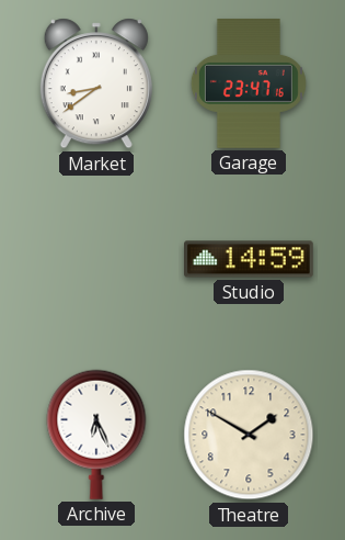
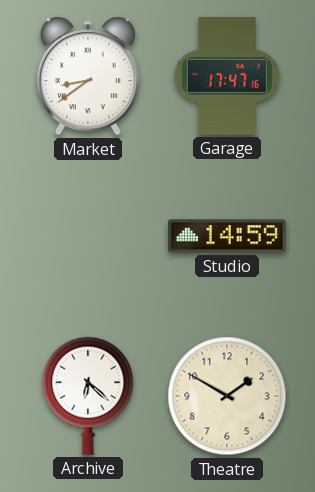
Garage: 23:47 -> 17:47 (227, 77)
Archive: 6:26 -> 6:22 (88, 396)
